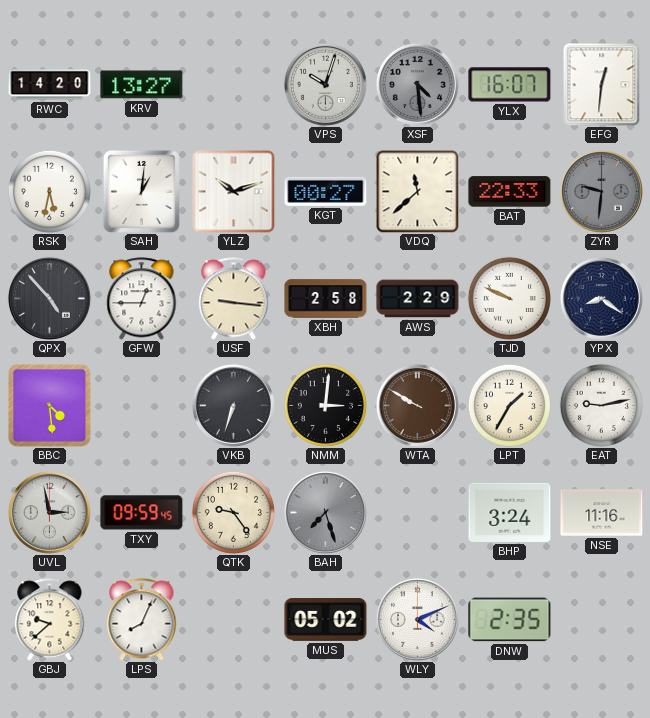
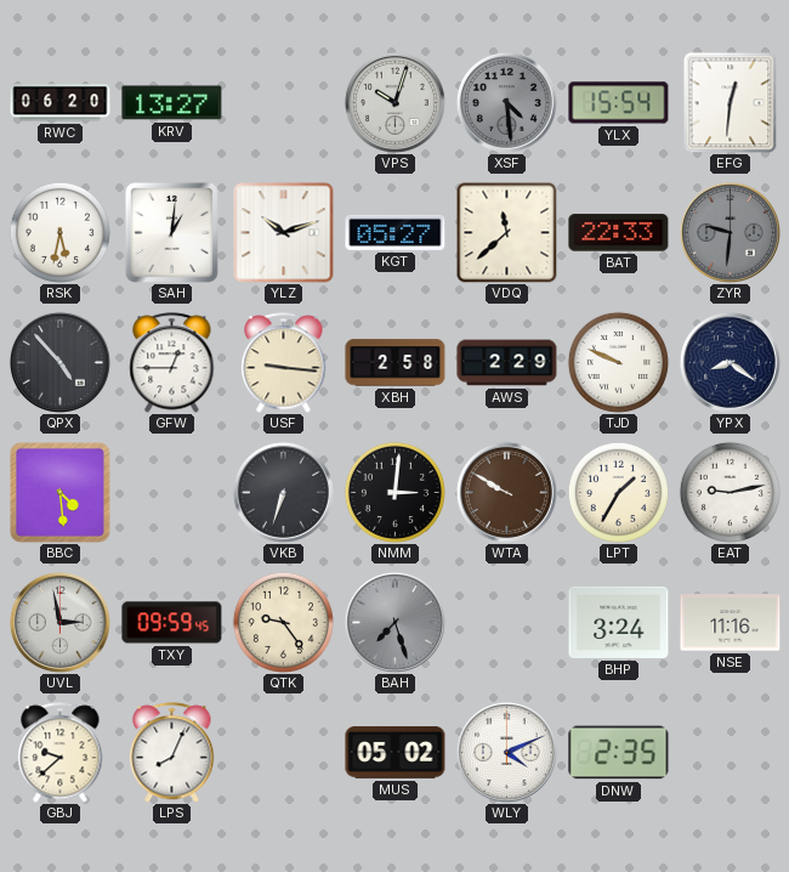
RWC: 14:20 -> 06:20 (61, 103)
YLX: 16:07 -> 15:54 (619, 103)
KGT: 00:27 -> 05:27 (396, 232)
